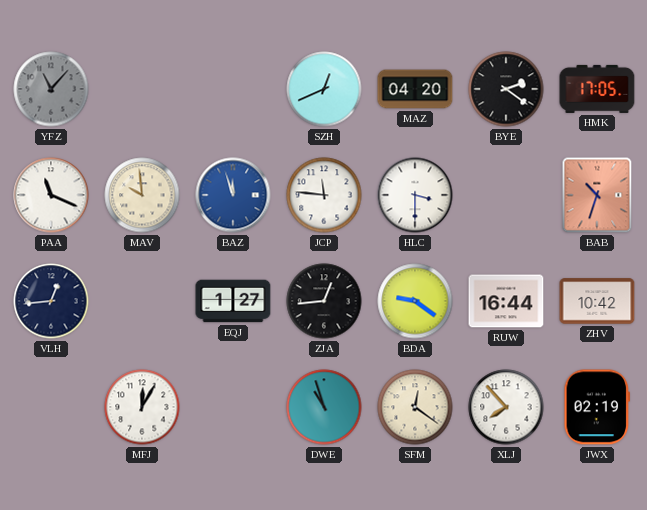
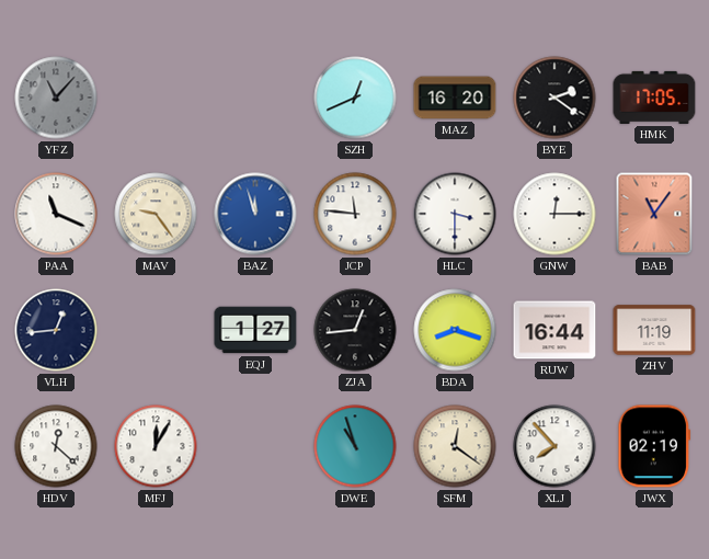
MAZ: 04:20 -> 16:20 (455, 98)
MAV: 9:59 -> 9:24 (156, 214)
GNW: none -> 12:15 (554, 214)
BAB: 10:33 -> 11:06 (654, 214)
BDA: 9:21 -> 8:18 (455, 330)
ZHV: 10:42 -> 11:19 (654, 330)
HDV: none -> 12:22 (56, 446)
